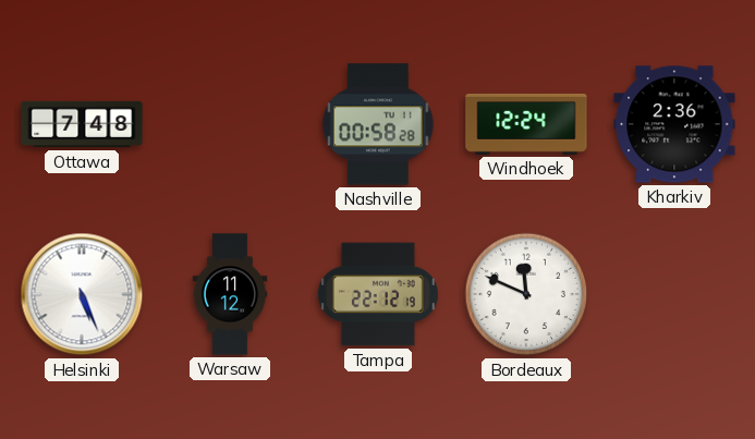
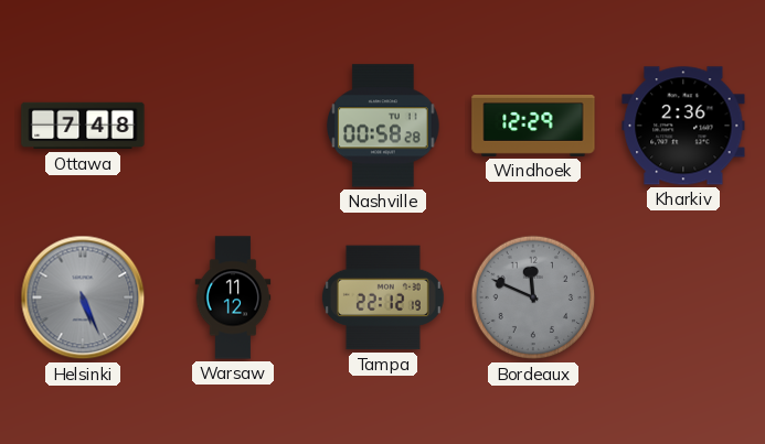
Windhoek: 12:24 -> 12:29 (533, 126)
Helsinki dial: white -> grey (83, 297)
Bordeaux dial: white -> grey (533, 297)
